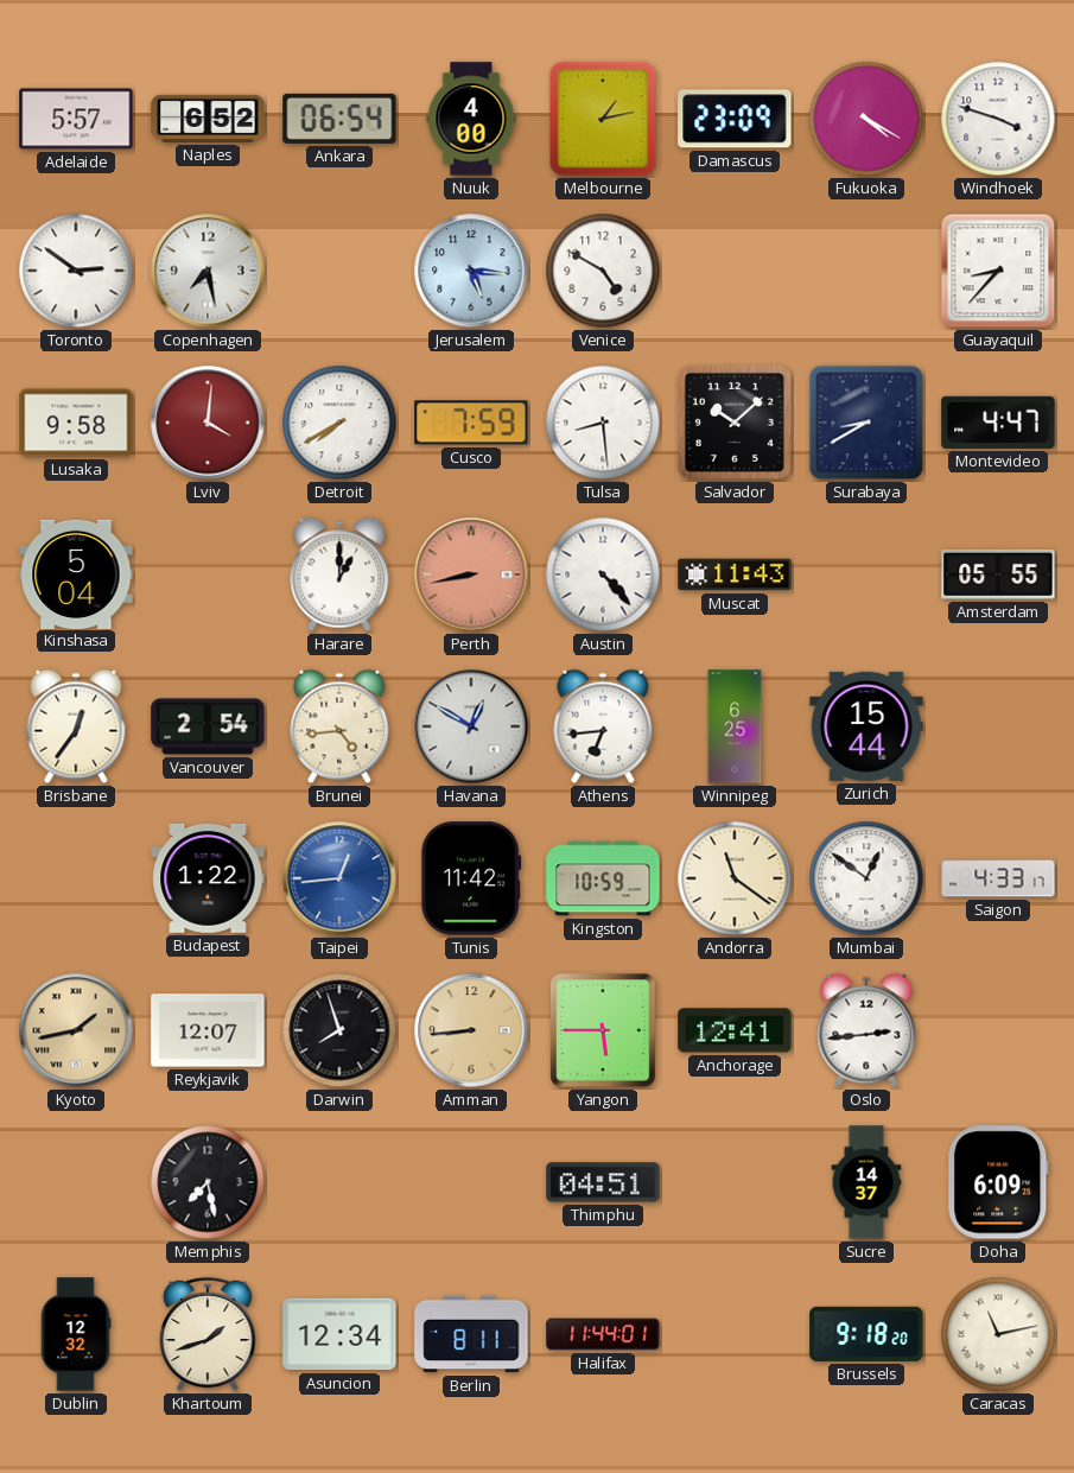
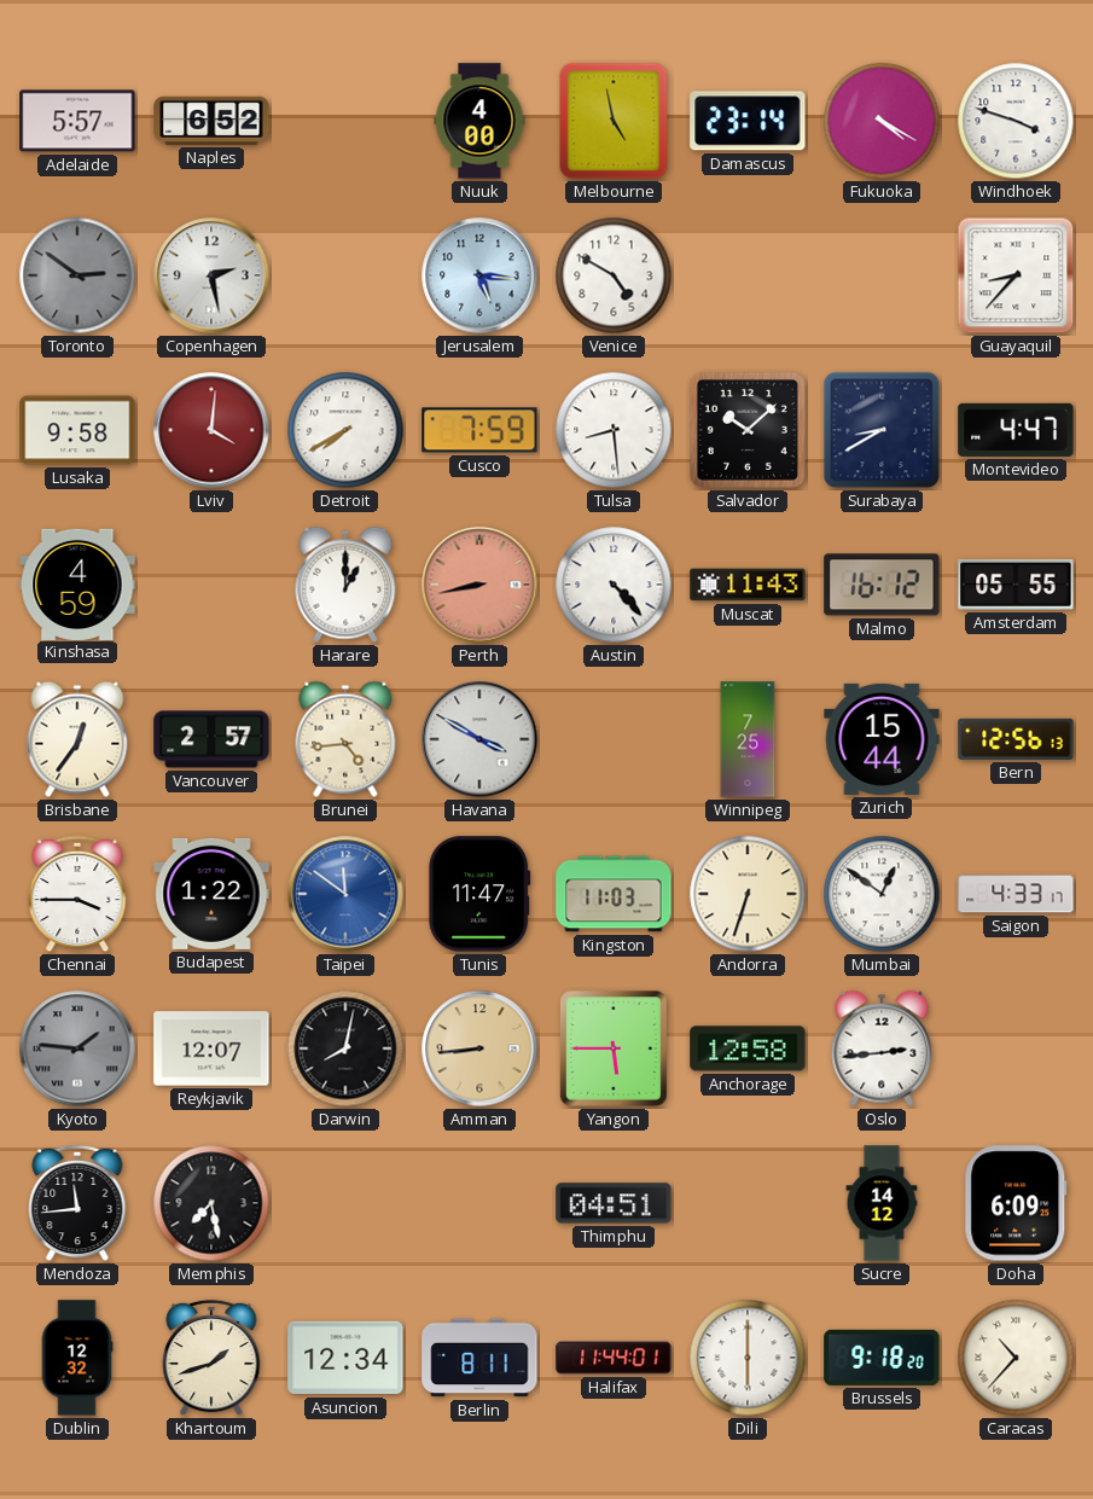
Ankara: 06:54 -> none (339, 119)
Melbourne: 1:13 -> 4:58 (614, 121)
Damascus: 23:09 -> 23:14 (748, 121)
Toronto dial: white -> grey (77, 275)
Copenhagen: 7:28 -> 2:28 (211, 275)
Kinshasa: 5:04 -> 4:59 (77, 583)
Malmo: none -> 16:12 (882, 585)
Vancouver: 2:54 -> 2:57 (211, 739)
Havana: 12:50 -> 3:50 (479, 739)
Athens: 6:44 -> none (603, 726)
Winnipeg: 6:25 -> 7:25 (748, 739)
Bern: none -> 12:56 (1016, 739)
Chennai: none -> 3:45 (77, 894)
Taipei: 12:44 -> 11:51 (345, 894)
Tunis: 11:42 -> 11:47 (479, 894)
Kingston: 10:59 -> 11:03 (614, 894)
Andorra: 11:21 -> 6:33 (748, 894)
Kyoto: 1:43 -> 1:46 (77, 1048)
Kyoto dial: champagne -> grey (77, 1048)
Darwin: 7:57 -> 8:02 (345, 1048)
Anchorage: 12:41 -> 12:58 (748, 1048)
Mendoza: none -> 11:44 (77, 1203)
Sucre: 14:37 -> 14:12 (882, 1203)
Dili: none -> 6:00 (748, 1358)
Caracas: 11:13 -> 10:37 (1016, 1358)
